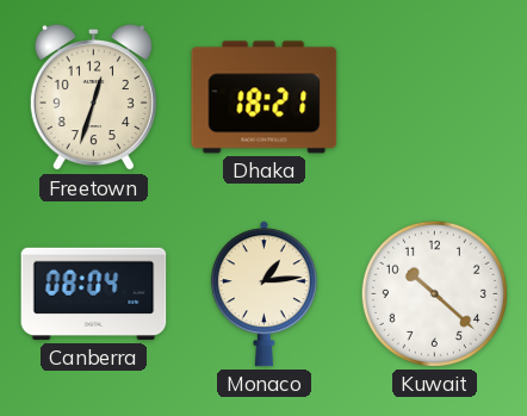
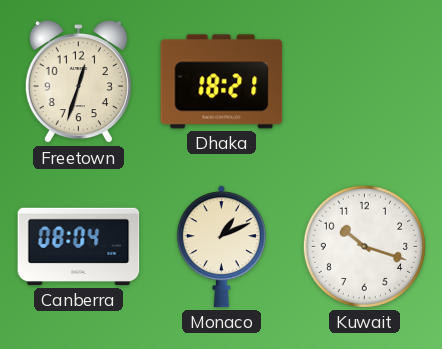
Monaco: 1:14 -> 1:11 (221, 247)
Kuwait: 10:22 -> 10:18 (364, 246)
